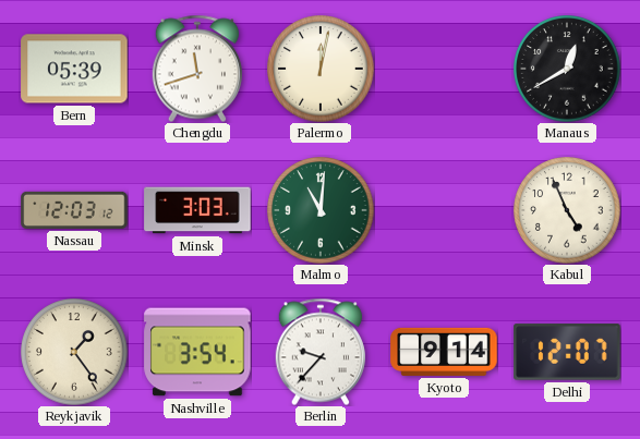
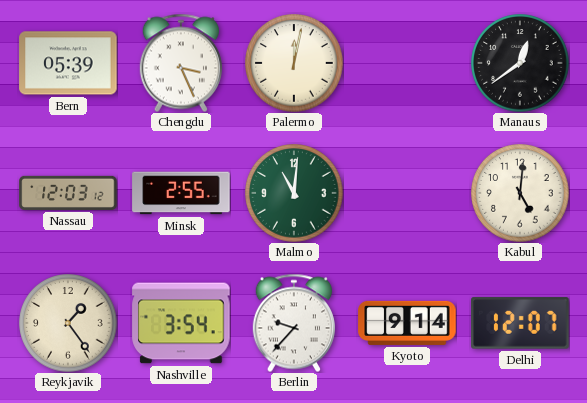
Chengdu: 11:42 -> 3:26 (181, 63)
Manaus: 12:40 -> 12:39 (520, 63)
Minsk: 3:03 -> 2:55 (181, 193)
Kabul: 4:56 -> 5:01 (520, 193)
